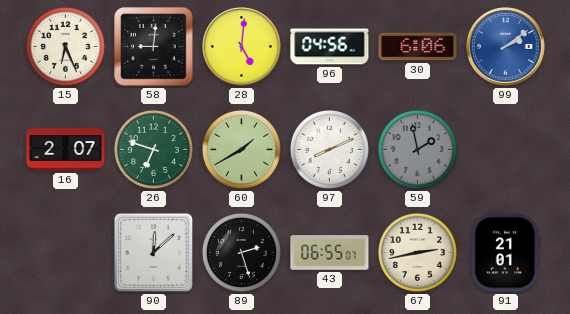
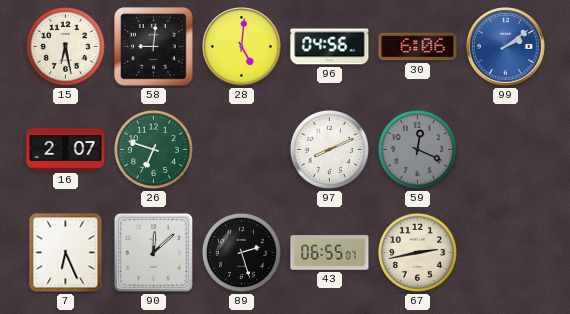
15: 6:26 -> 6:28 (65, 46)
60: 1:40 -> none (241, 149)
59: 1:58 -> 12:19 (417, 149)
7: none -> 6:26 (66, 253)
91: 21:01 -> none (506, 253)
